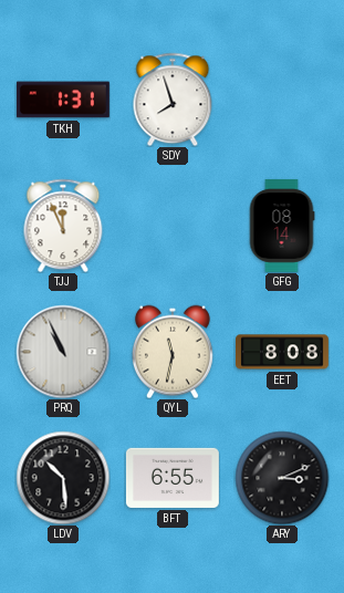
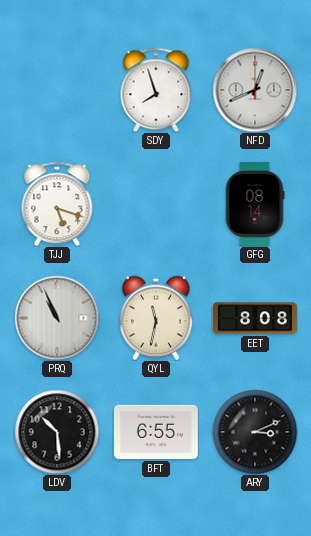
TKH: 1:31 -> none (63, 100)
NFD: none -> 12:41 (255, 90)
TJJ: 11:56 -> 5:18 (57, 204)
